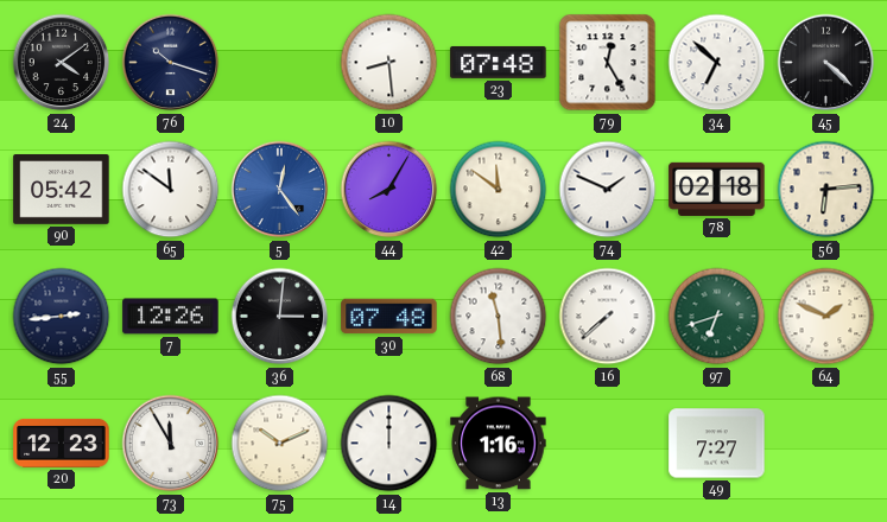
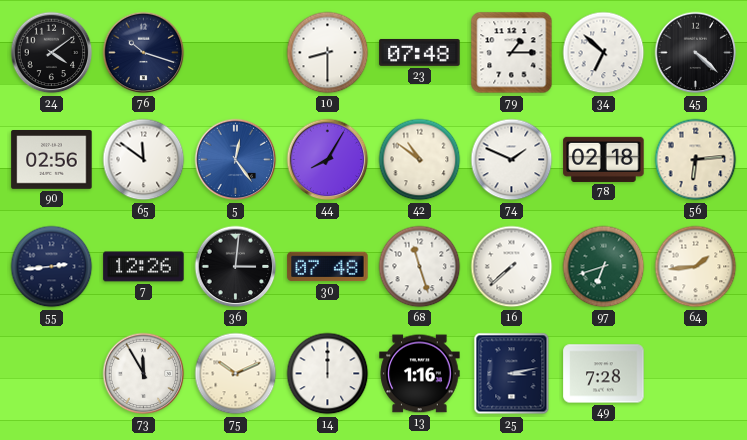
10: 8:29 -> 8:30 (328, 53)
79: 12:25 -> 1:15 (512, 53)
90: 05:42 -> 02:56 (52, 160)
42: 11:51 -> 10:51 (420, 160)
68: 11:29 -> 11:27 (420, 267)
64: 1:49 -> 1:44 (696, 267)
20: 12:23 -> none (62, 443)
25: none -> 3:13 (512, 374)
49: 7:27 -> 7:28 (604, 374)
